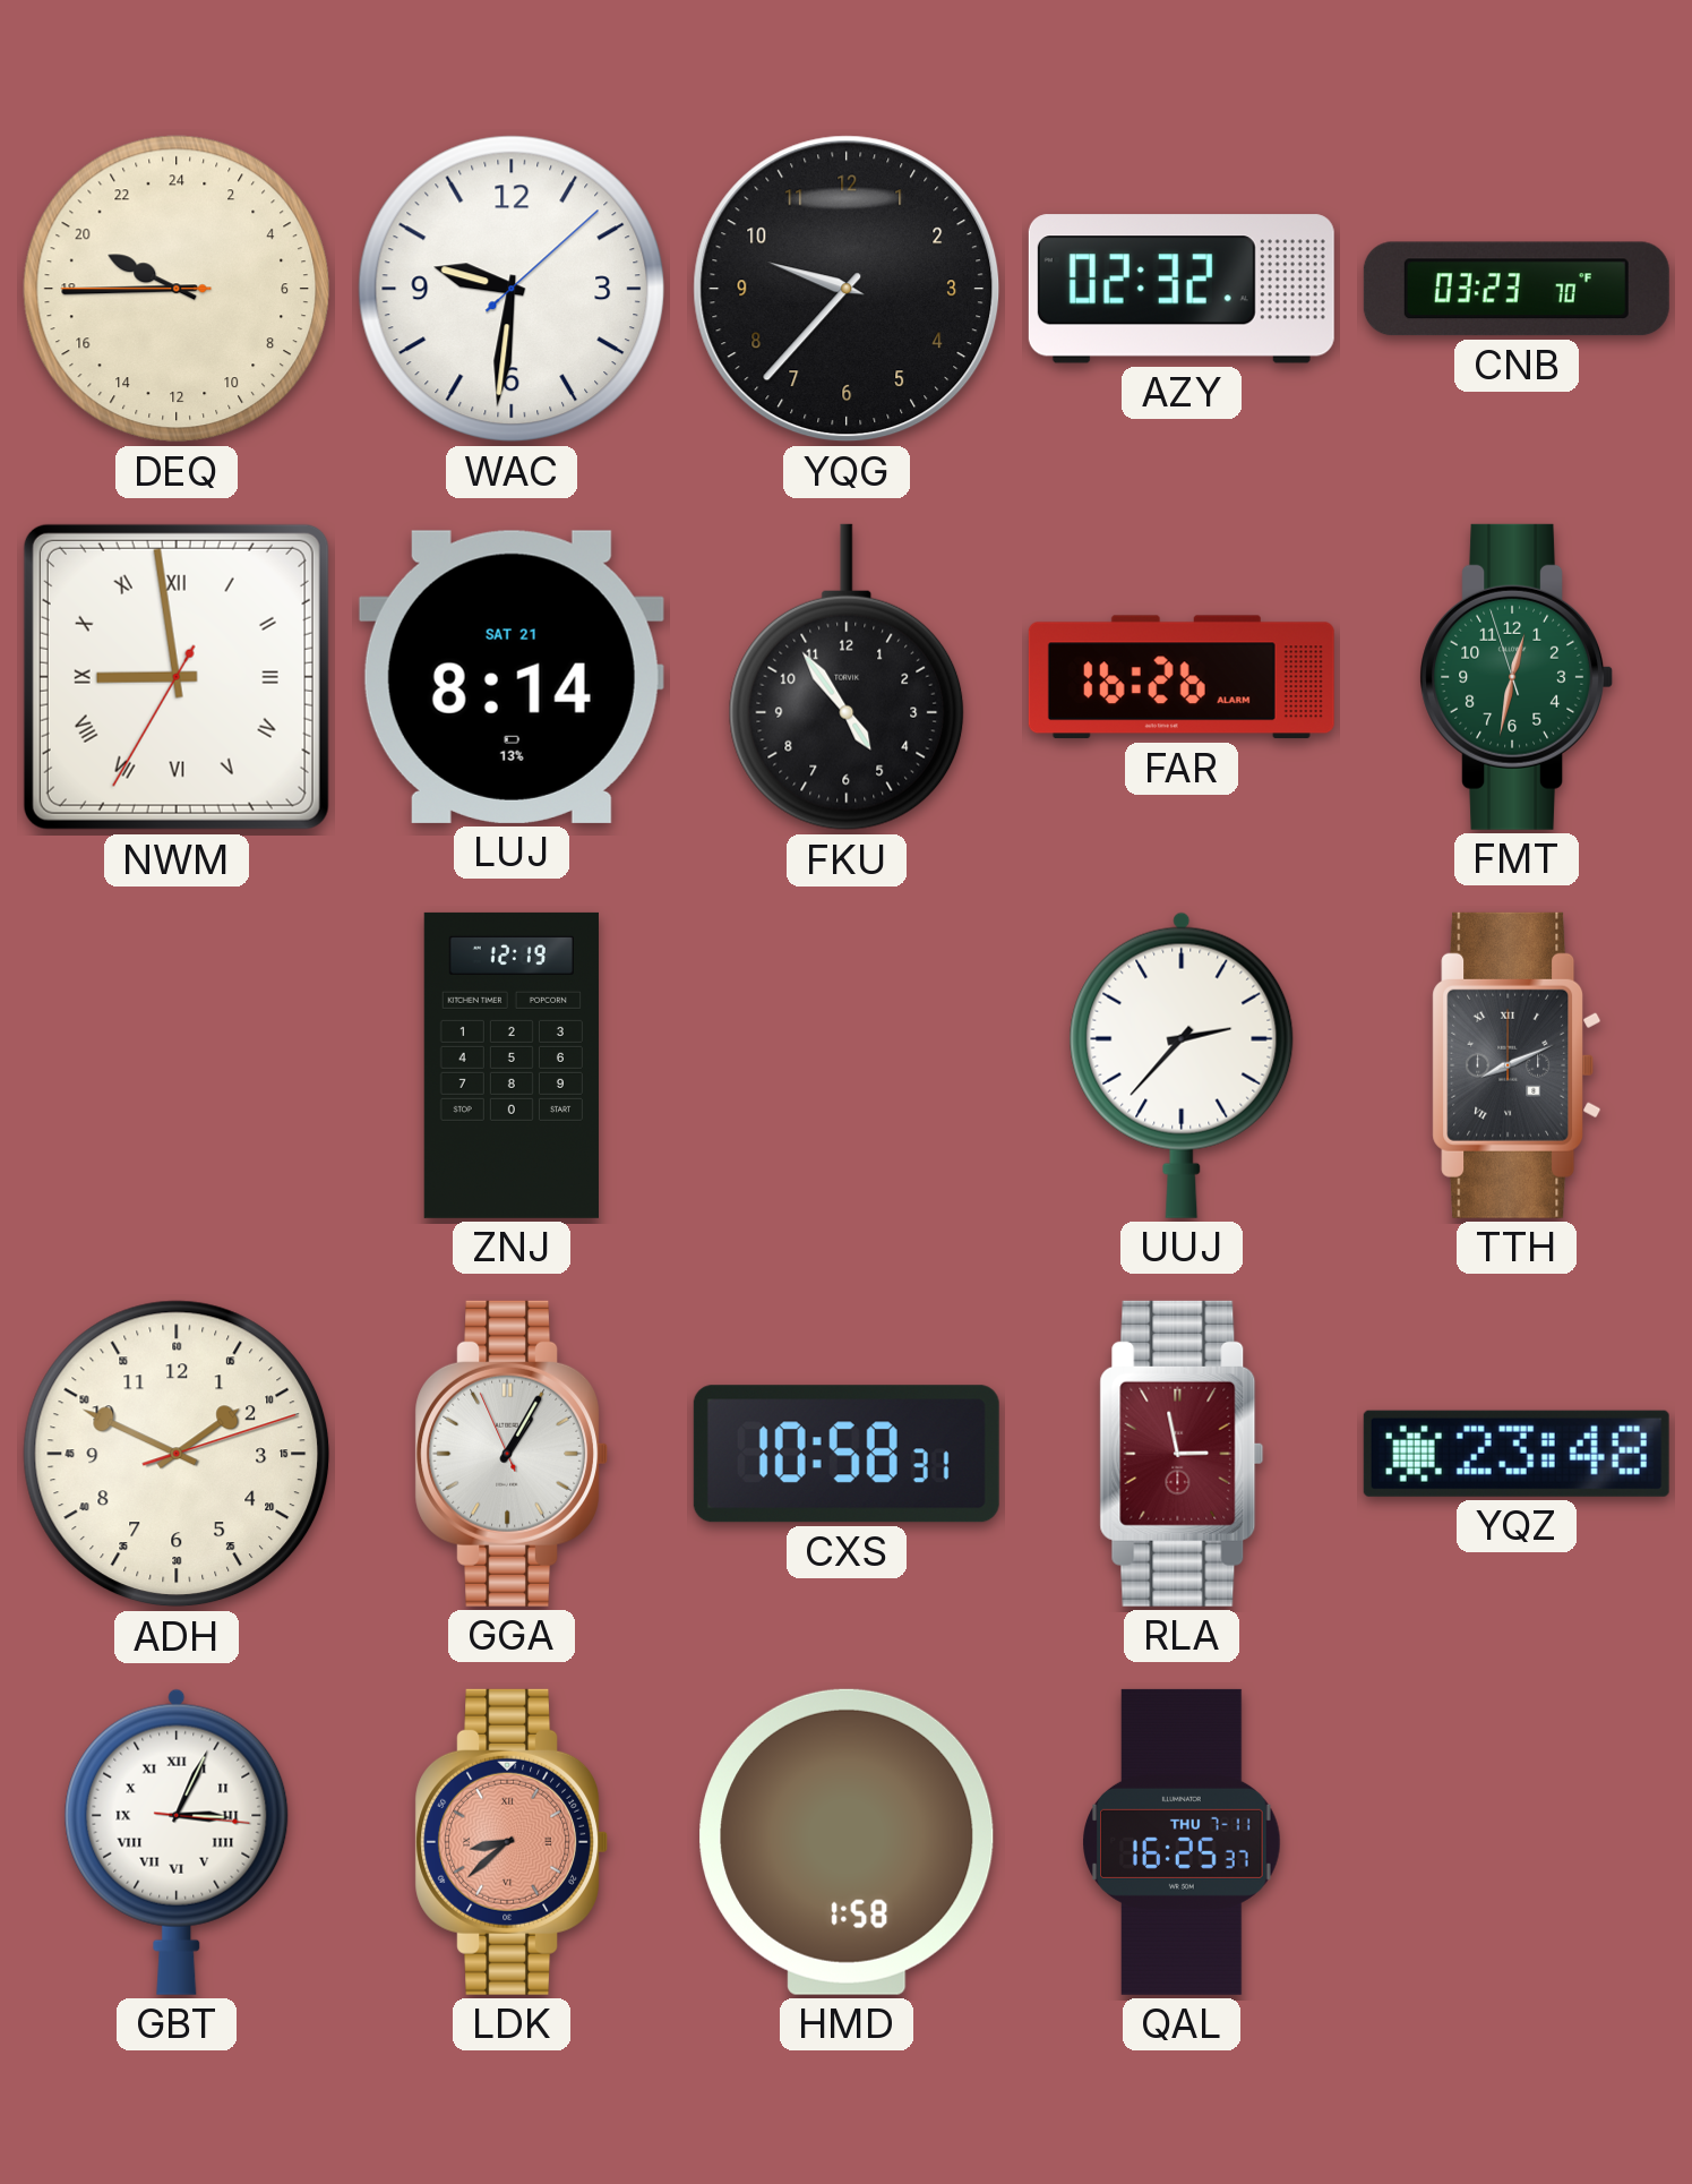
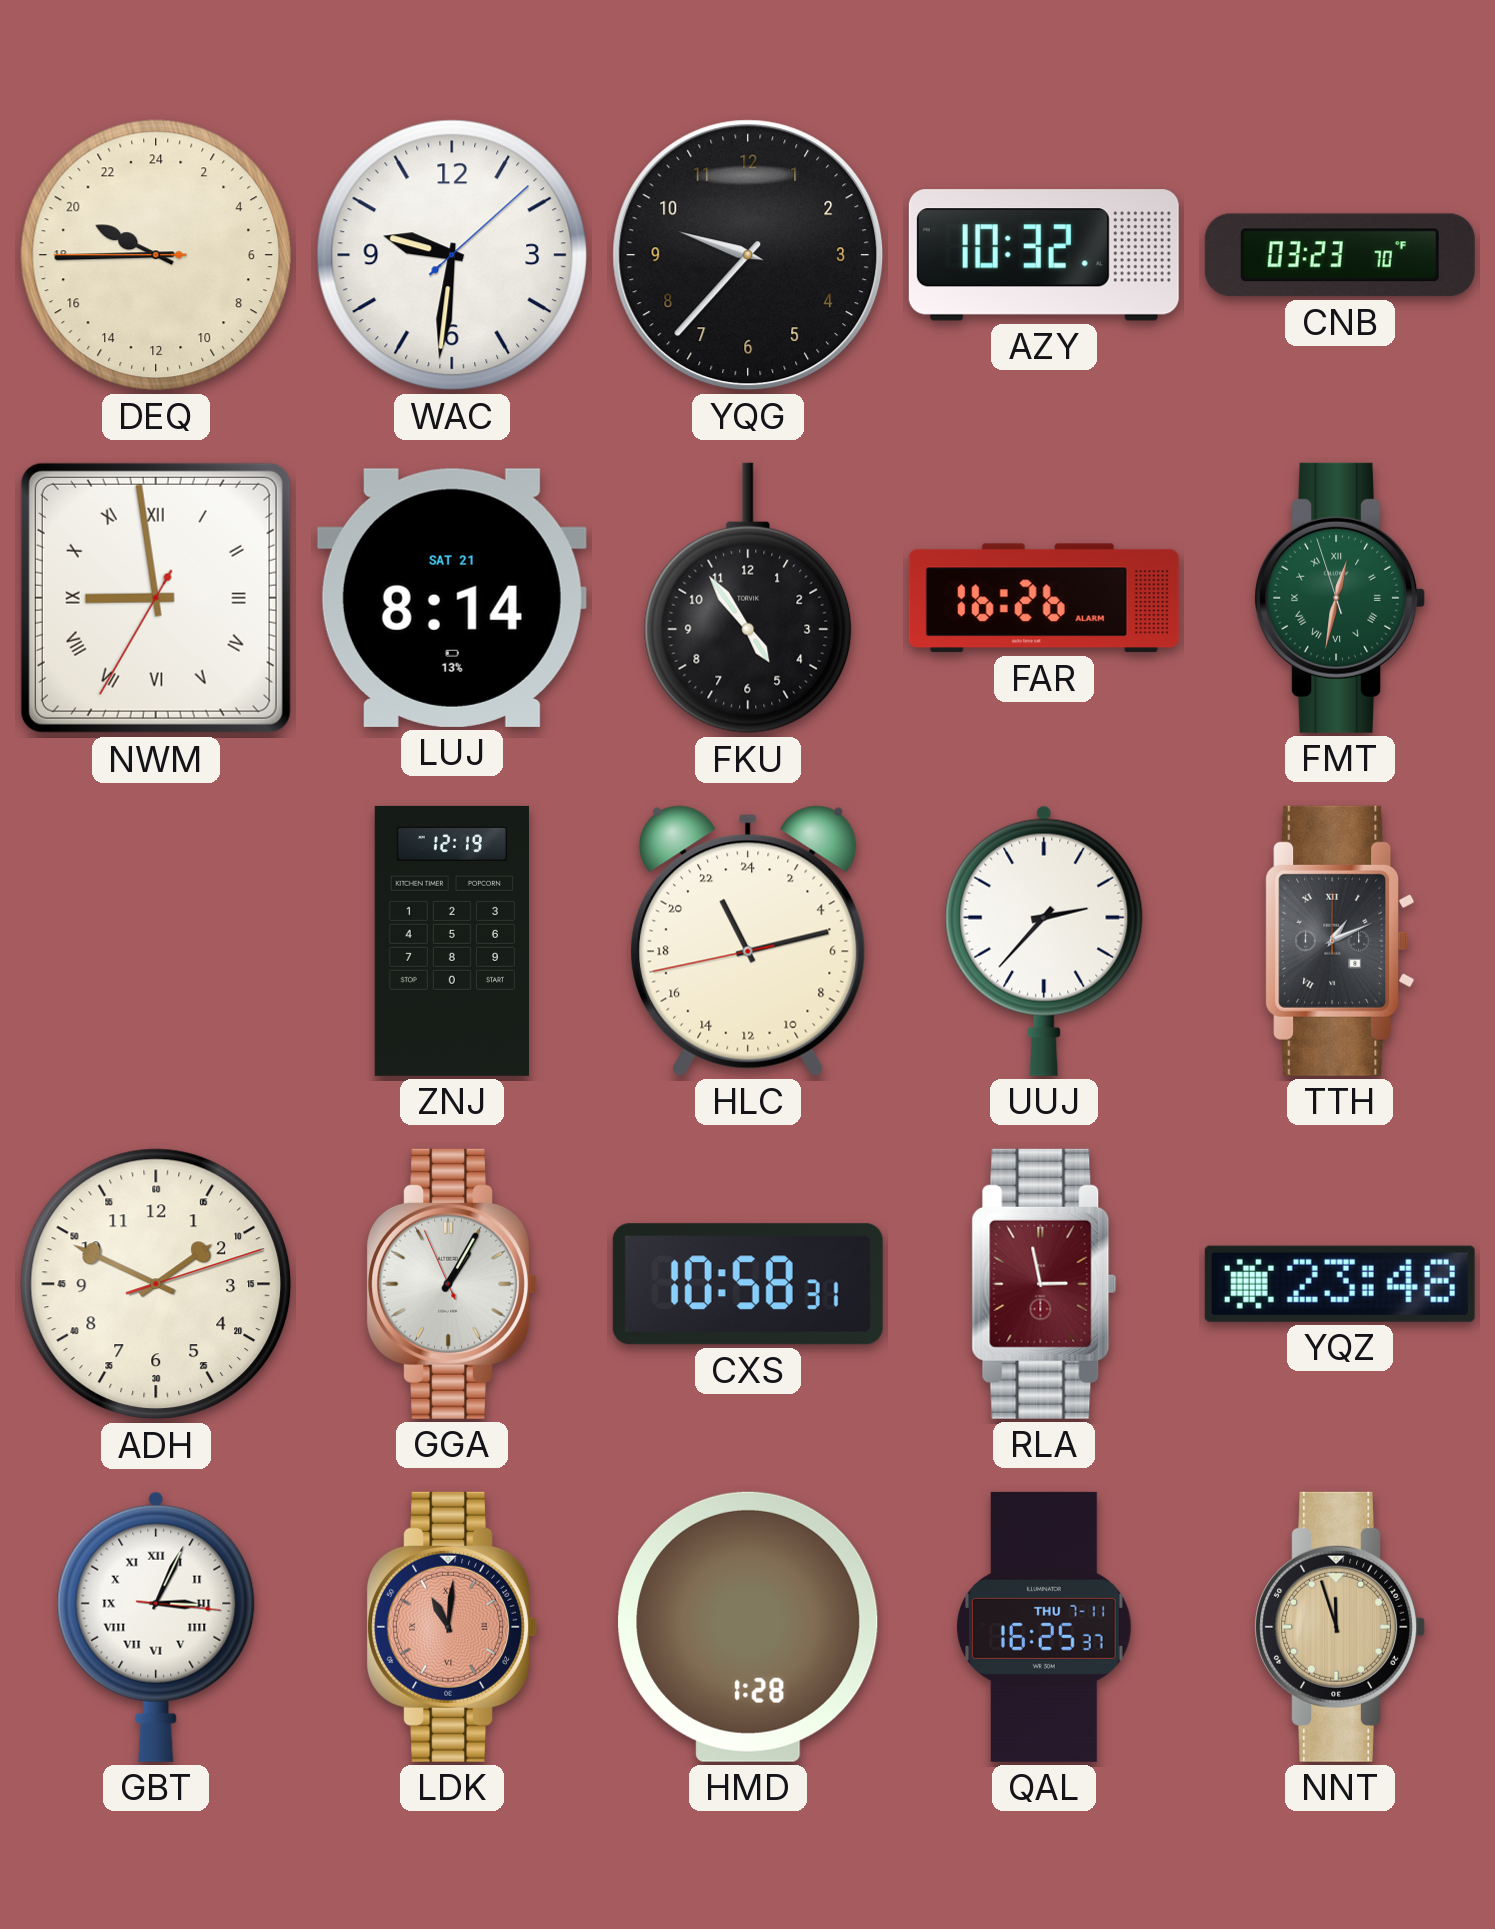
AZY: 02:32 -> 10:32 (1044, 255)
FMT numerals: Arabic -> Roman (1339, 598)
HLC: none -> 22:12 (748, 941)
TTH: 8:11 -> 1:11 (1340, 941)
LDK: 8:38 -> 11:01 (451, 1627)
HMD: 1:58 -> 1:28 (748, 1627)
NNT: none -> 11:57 (1339, 1627)
